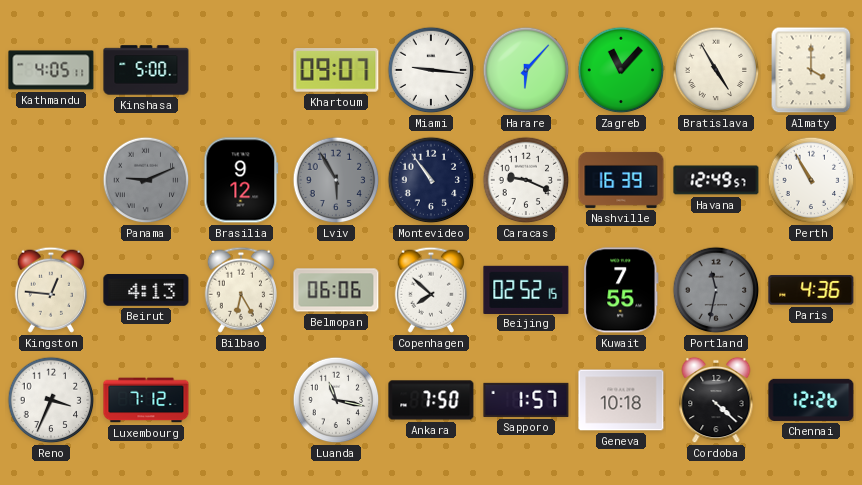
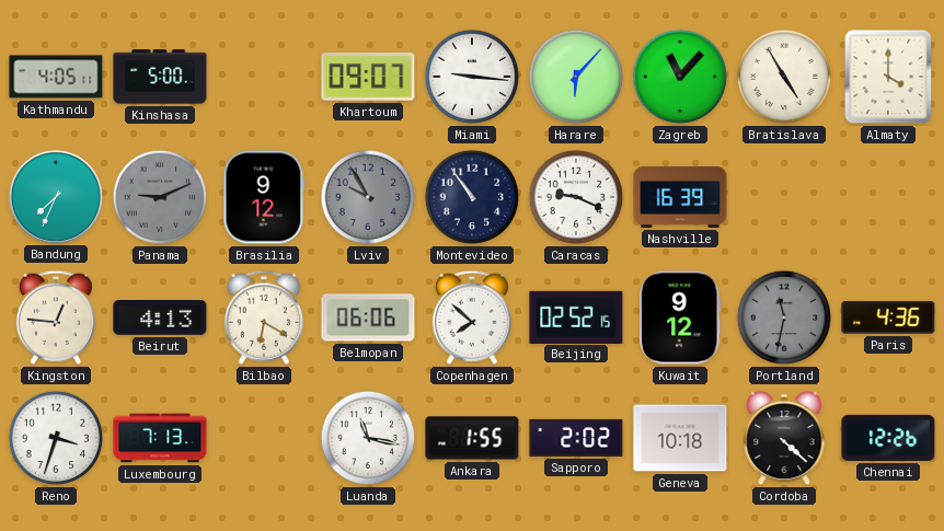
Bandung: none -> 7:34 (55, 196)
Lviv: 5:55 -> 9:55 (368, 197)
Havana: 12:49 -> none (716, 180)
Perth: 10:55 -> none (811, 180)
Bilbao: 6:25 -> 6:20 (263, 318)
Kuwait: 7:55 -> 9:12 (680, 318)
Reno: 3:34 -> 3:33 (56, 438)
Luxembourg: 7:12 -> 7:13 (160, 438)
Ankara: 7:50 -> 1:55 (472, 438)
Sapporo: 1:57 -> 2:02 (576, 438)
